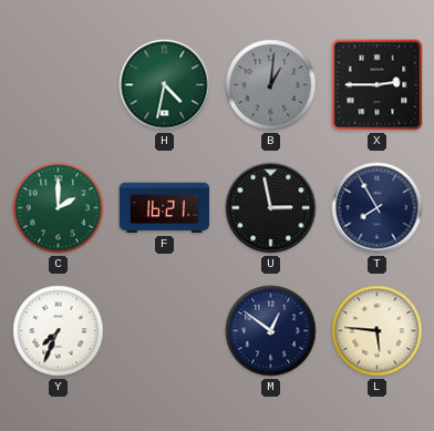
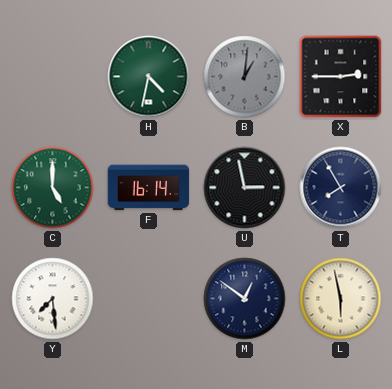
C: 2:00 -> 5:00 (53, 188)
F: 16:21 -> 16:14 (149, 188)
Y: 7:34 -> 7:29 (53, 299)
L: 5:46 -> 5:58 (341, 299)
